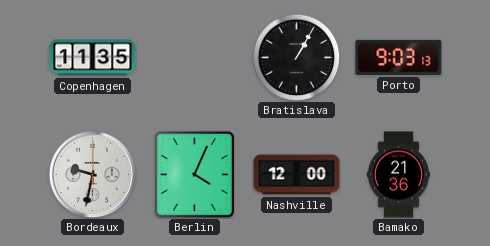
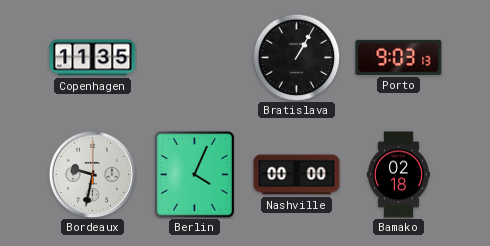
Nashville: 12:00 -> 00:00 (297, 175)
Bamako: 21:36 -> 02:18 (398, 175)
